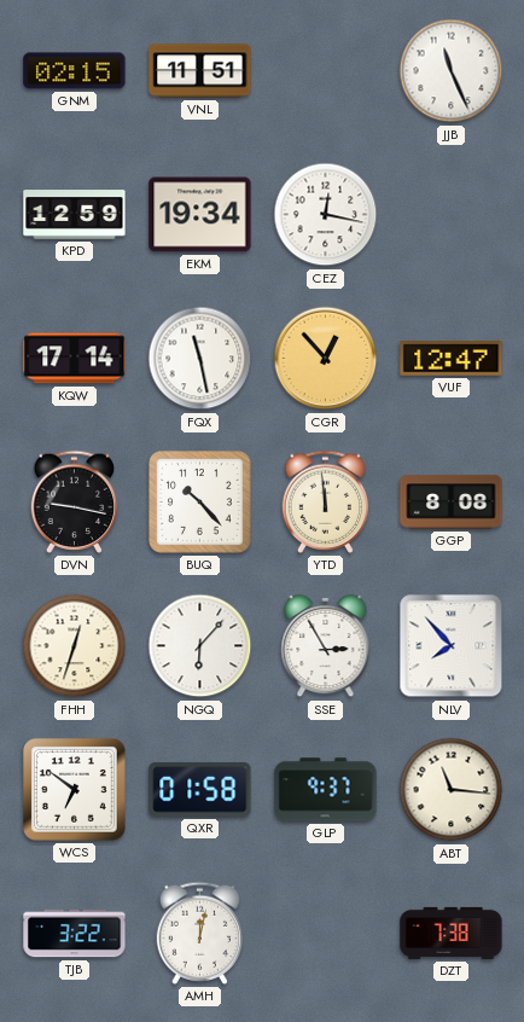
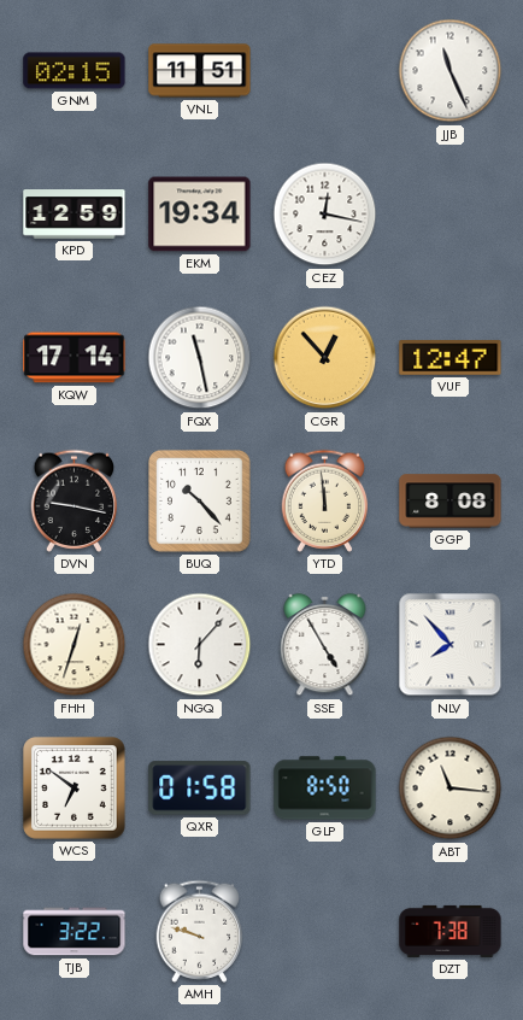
SSE: 2:55 -> 4:55 (325, 645)
GLP: 9:37 -> 8:50 (325, 789)
AMH: 12:02 -> 9:48 (200, 931)
